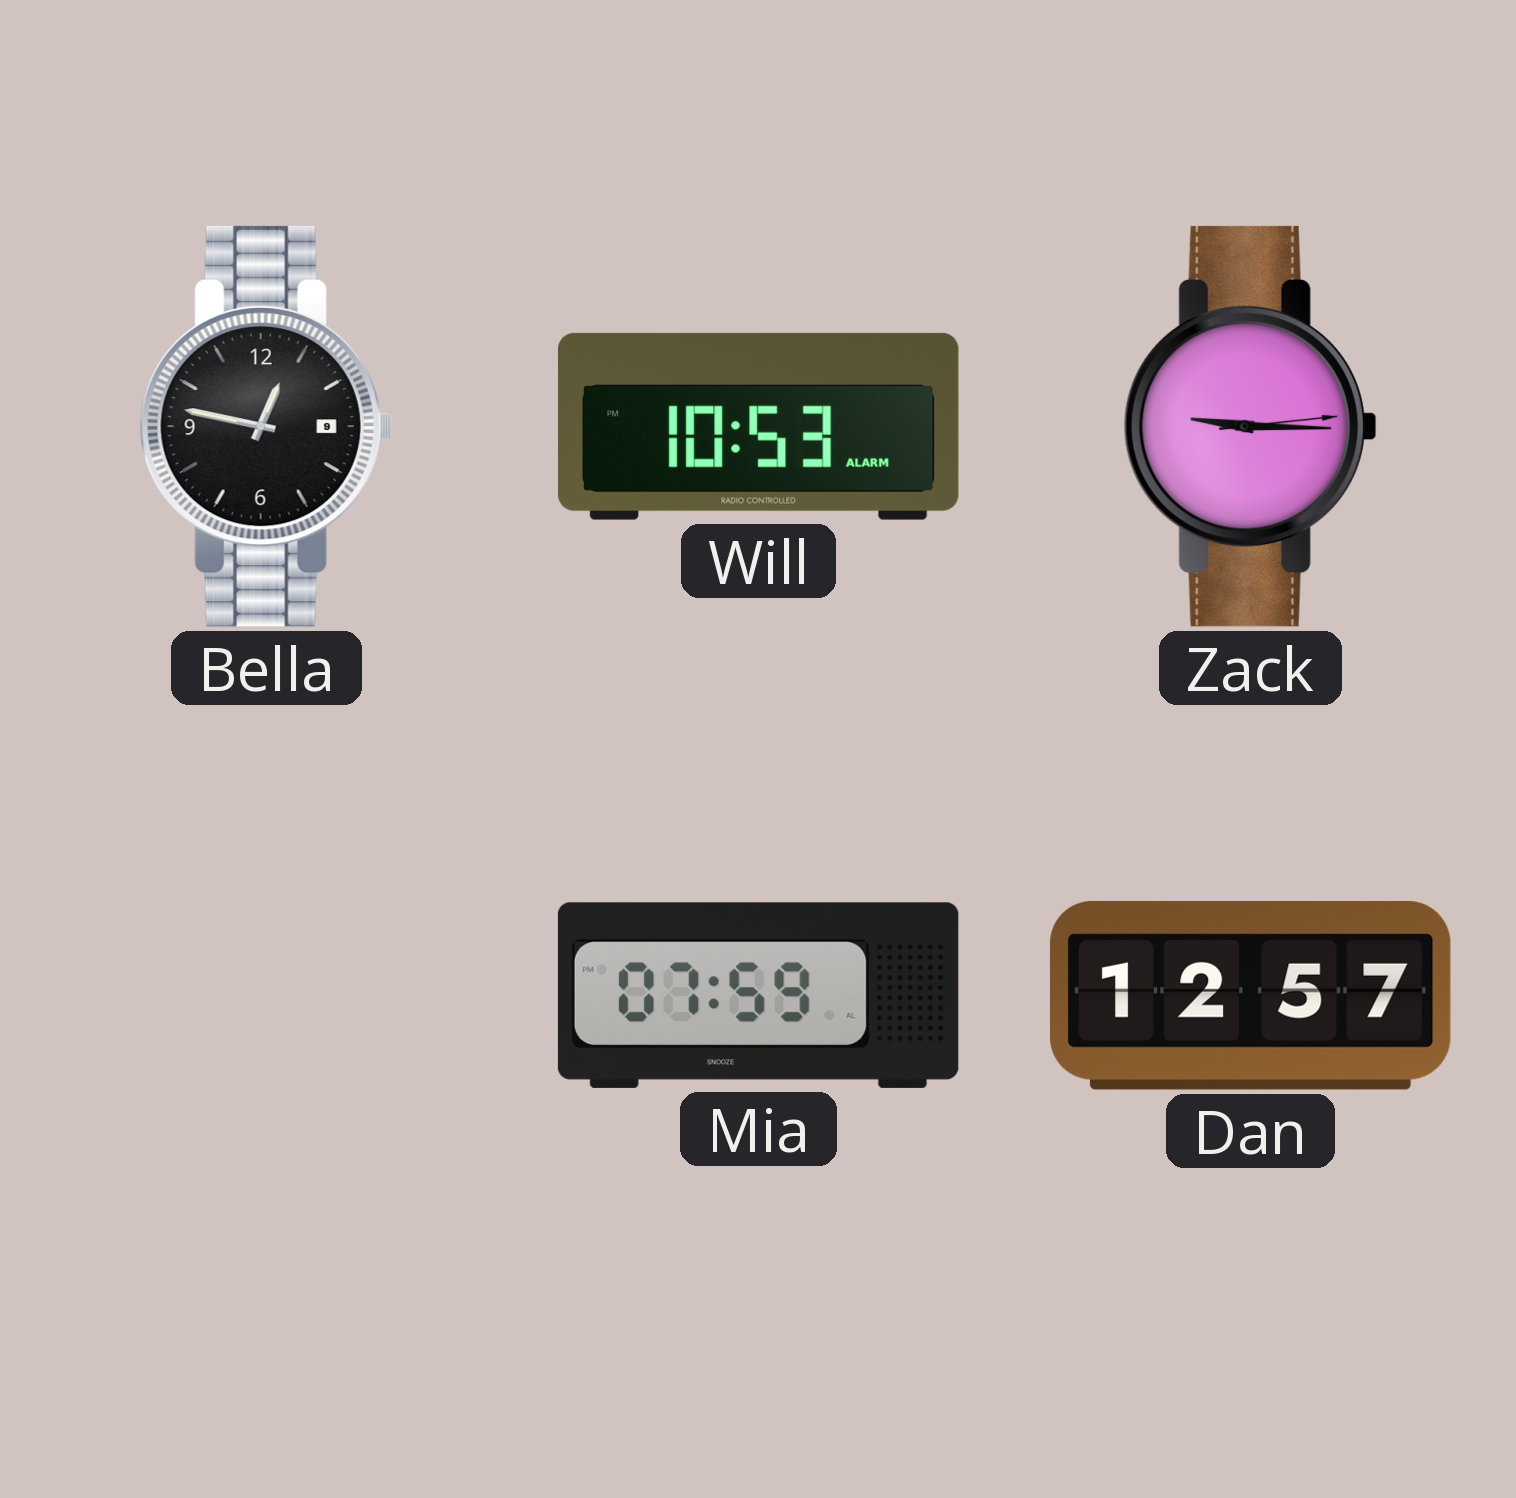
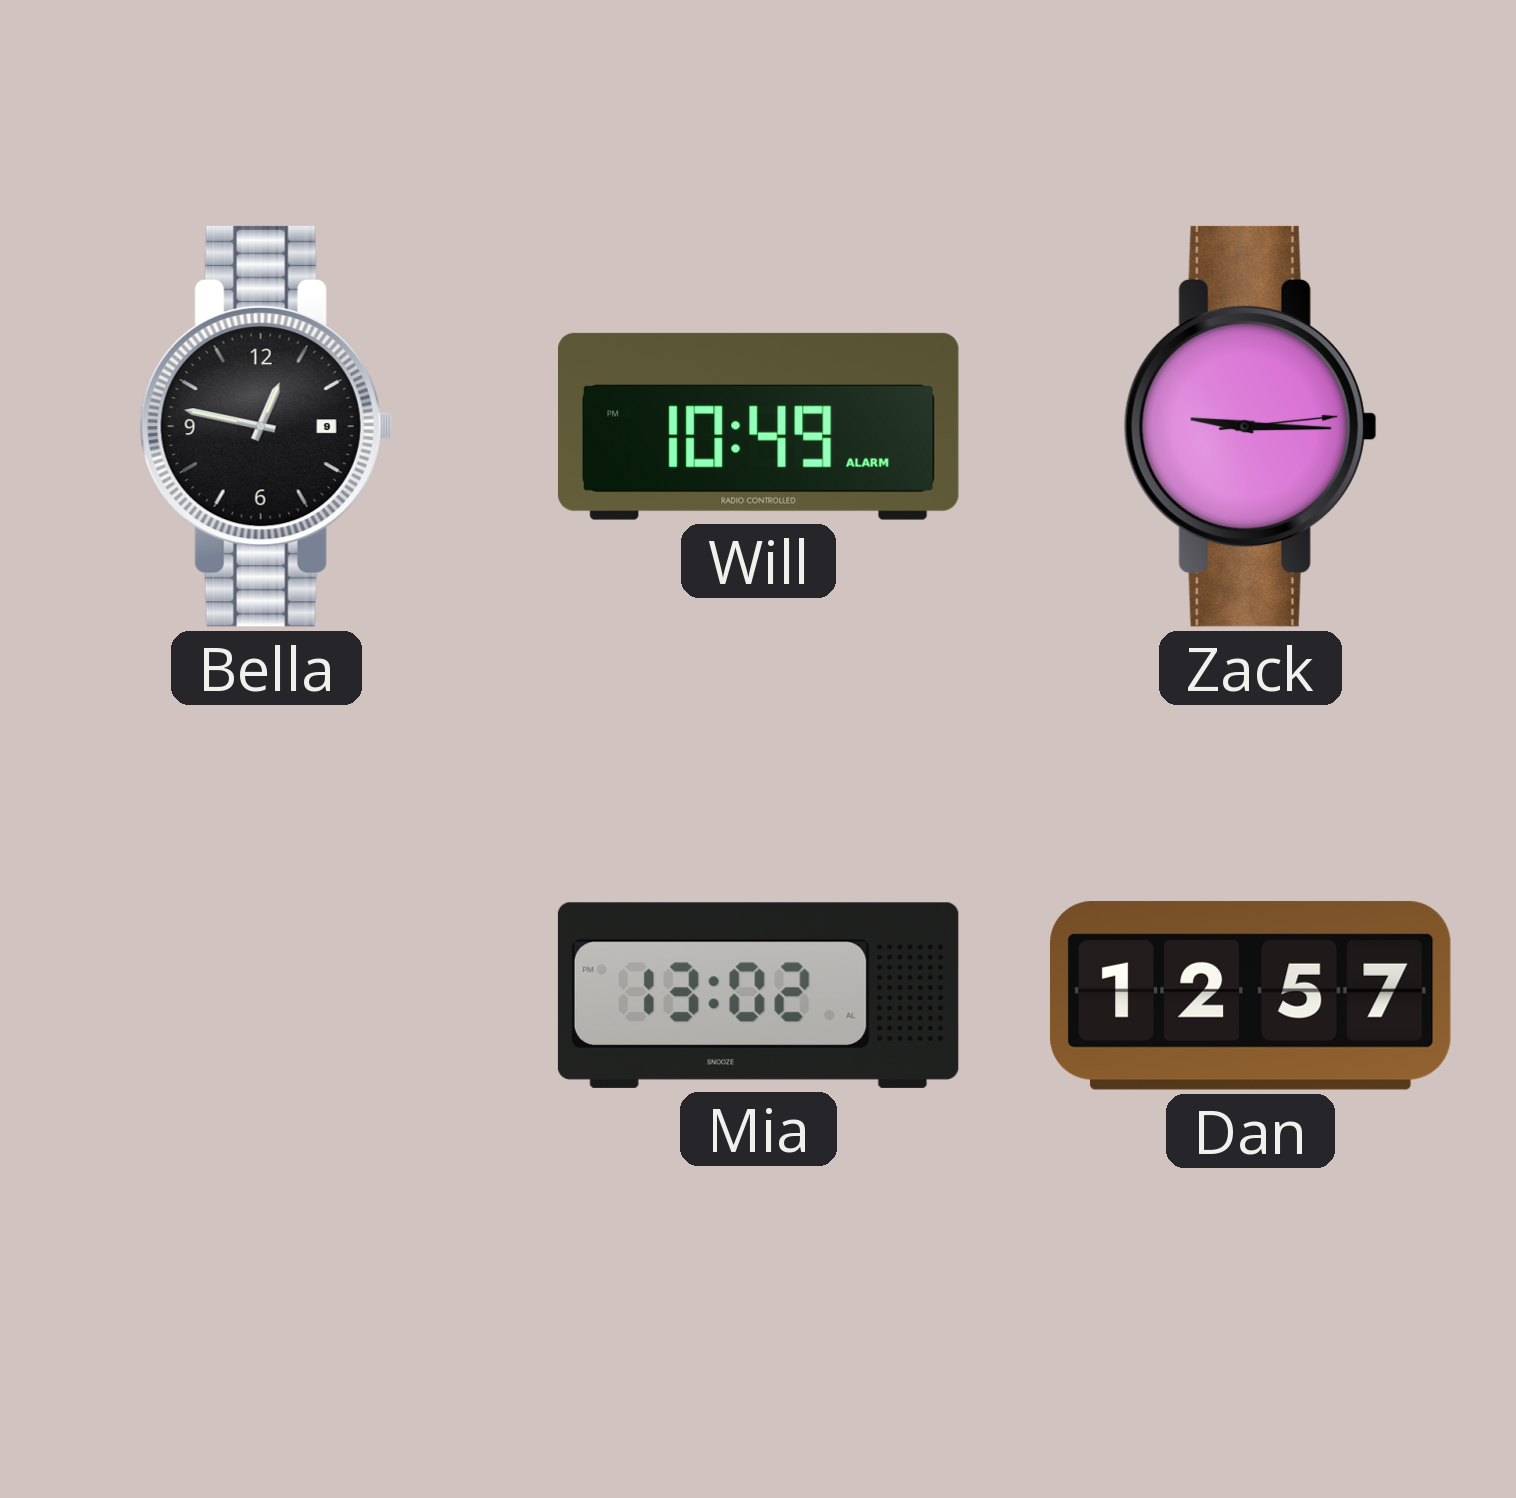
Will: 10:53 -> 10:49 (758, 426)
Mia: 07:59 -> 13:02 (758, 995)
